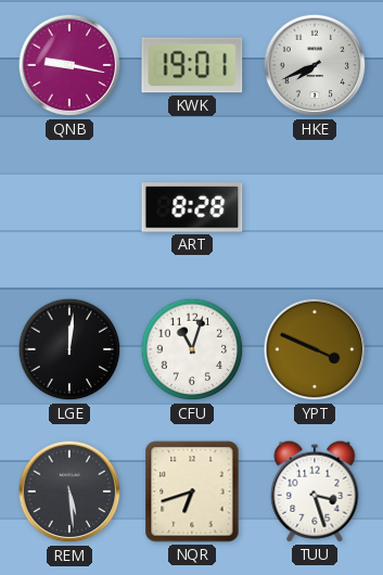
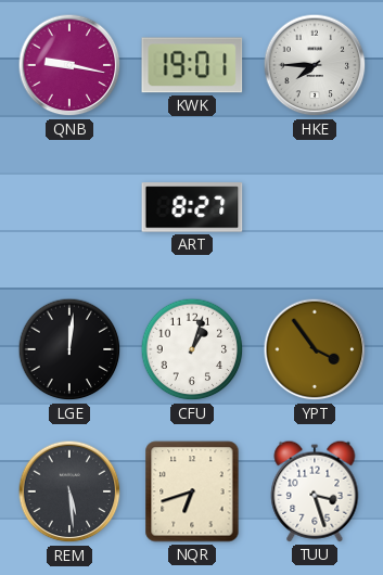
HKE: 7:41 -> 7:45 (315, 65)
ART: 8:28 -> 8:27 (192, 207)
CFU: 11:03 -> 1:03 (192, 349)
YPT: 3:49 -> 3:54 (315, 349)
